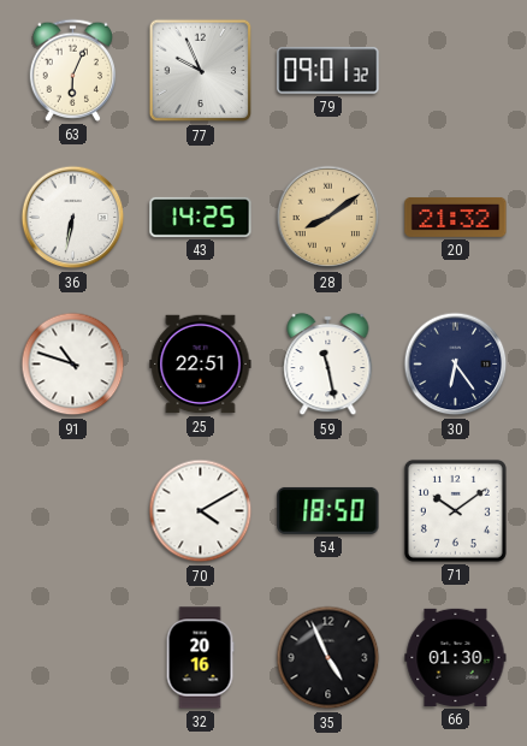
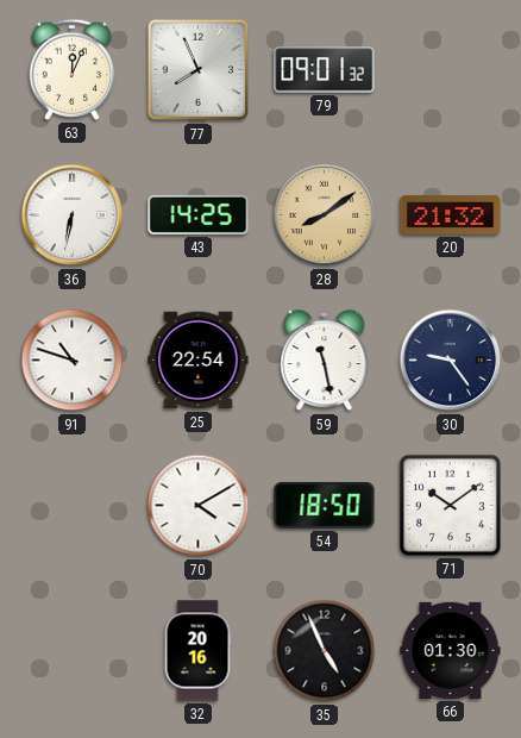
63: 6:04 -> 12:04 (73, 69)
77: 9:56 -> 7:56 (199, 70)
25: 22:51 -> 22:54 (199, 361)
30: 6:24 -> 9:24 (451, 361)
